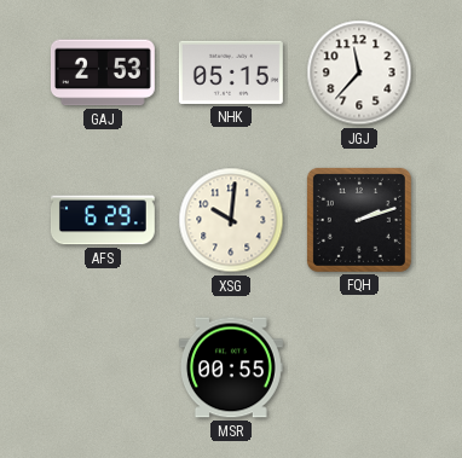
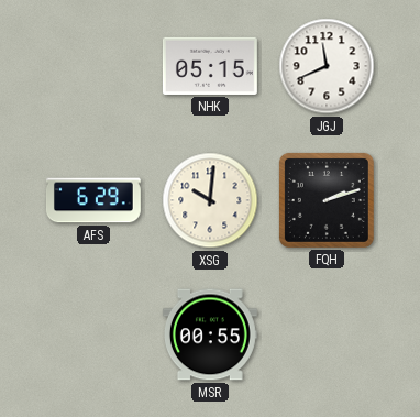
GAJ: 2:53 -> none (103, 73)
JGJ: 11:37 -> 11:41 (327, 66)
